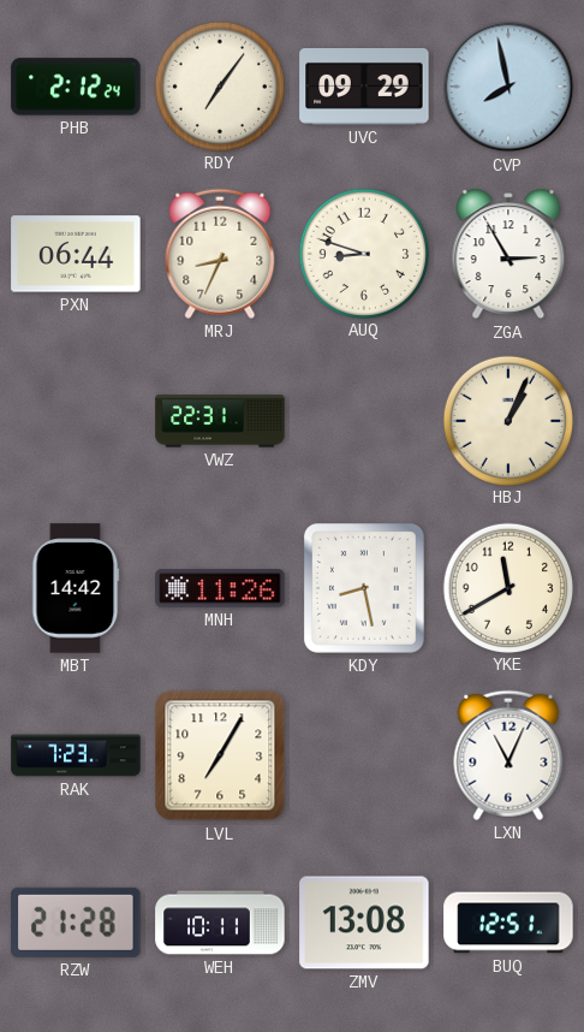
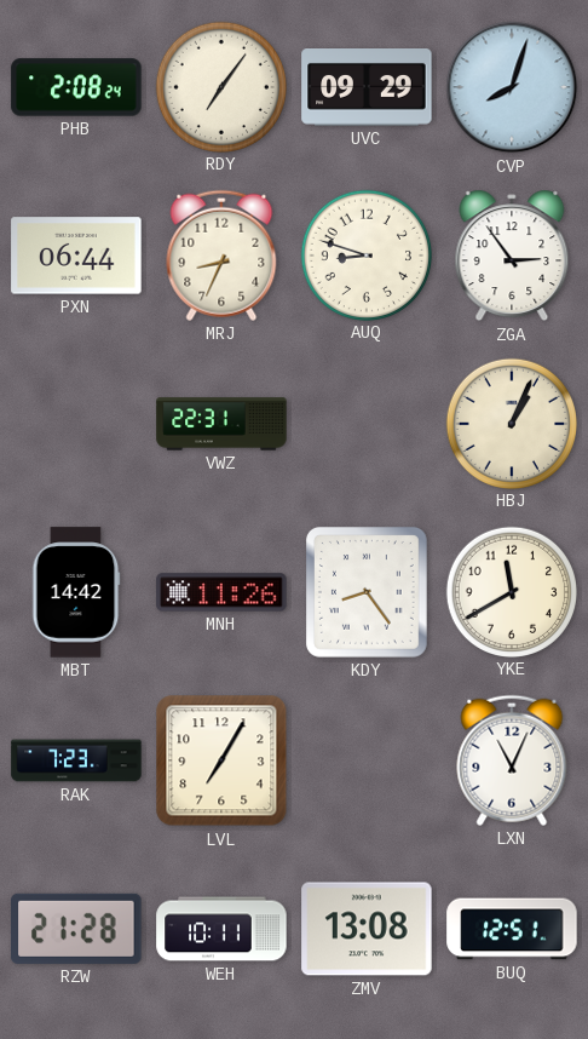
PHB: 2:12 -> 2:08 (76, 87)
CVP: 7:58 -> 8:03 (512, 87)
ZGA: 2:55 -> 2:54 (512, 256)
KDY: 8:28 -> 8:24 (367, 592)
